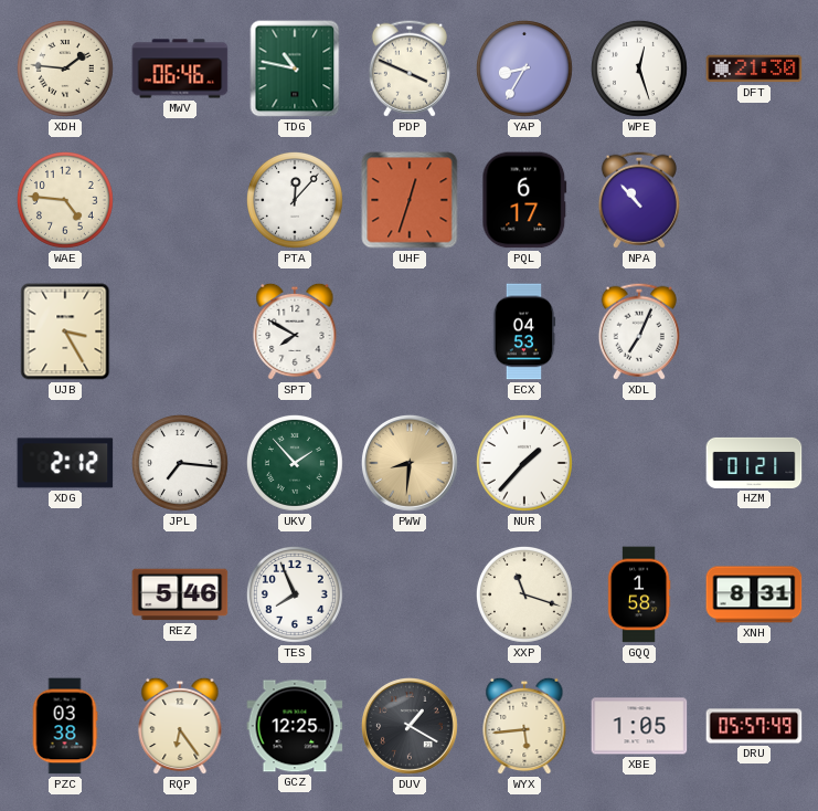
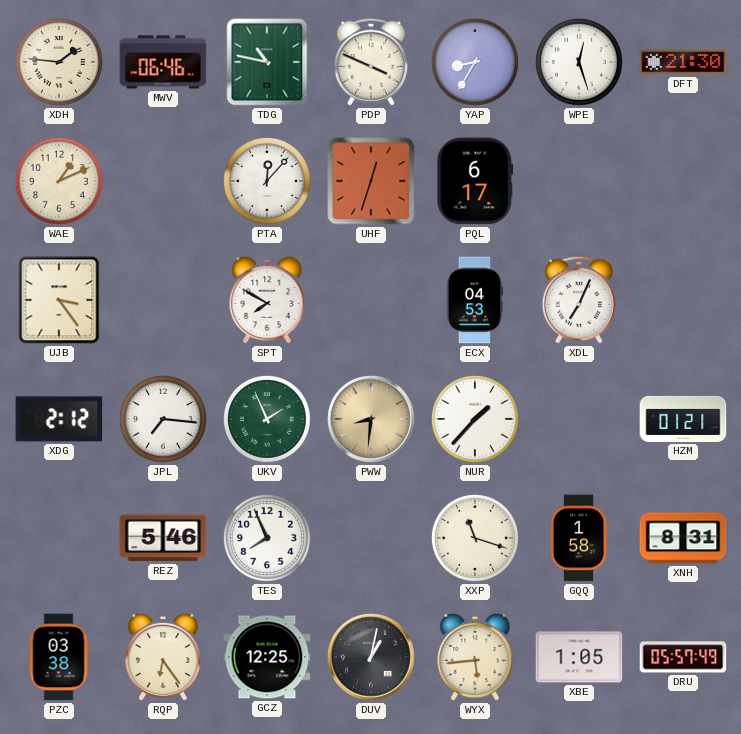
WAE: 4:46 -> 1:11 (59, 181)
NPA: 10:53 -> none (639, 200)
UJB: 3:25 -> 3:24 (59, 300)
UKV: 1:53 -> 1:56 (267, 419)
DUV: 1:20 -> 1:02 (372, 658)
